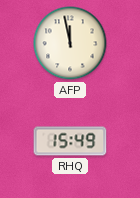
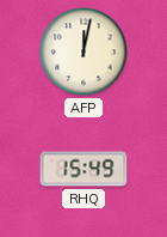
AFP: 11:58 -> 12:02 (83, 51)
